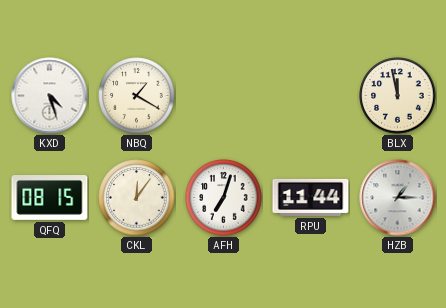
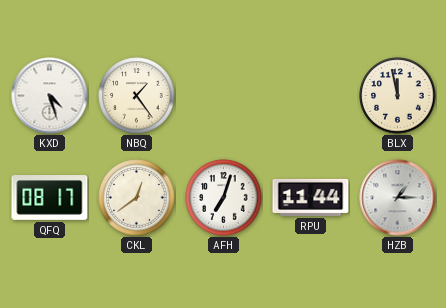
NBQ: 1:20 -> 1:24 (137, 96)
QFQ: 08:15 -> 08:17 (50, 198)
CKL: 12:06 -> 12:39 (137, 198)
